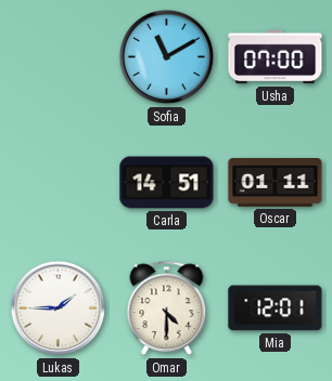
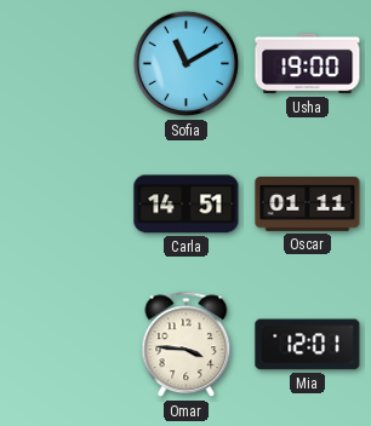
Usha: 07:00 -> 19:00 (308, 64)
Lukas: 1:45 -> none (59, 308)
Omar: 4:30 -> 3:46 (187, 345)
